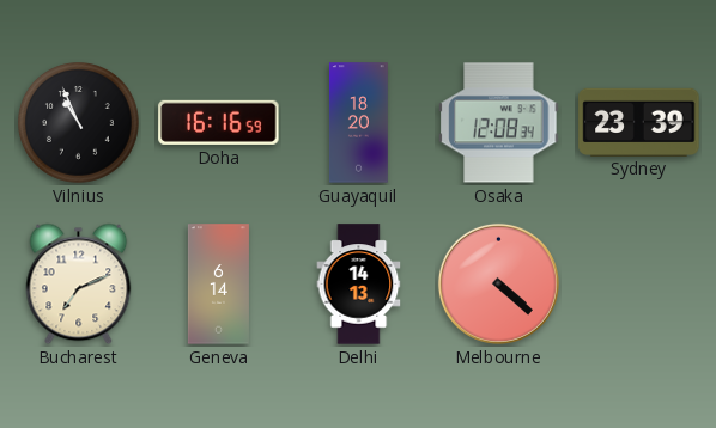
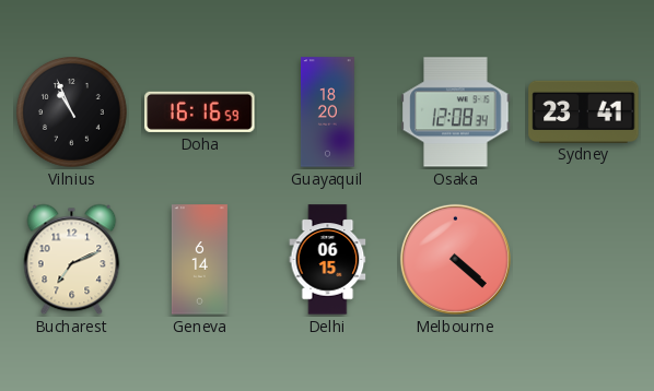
Sydney: 23:39 -> 23:41 (584, 111)
Delhi: 14:13 -> 06:15 (328, 260)
